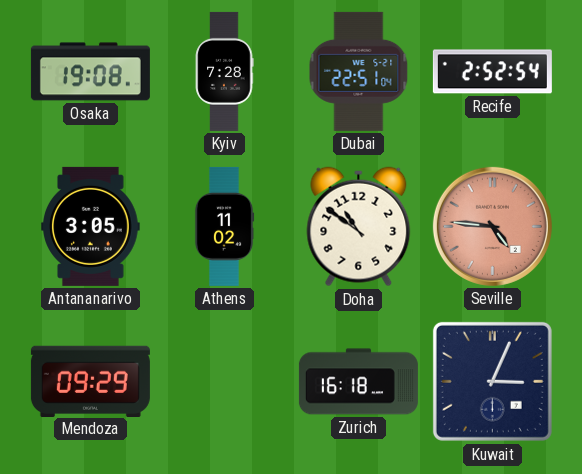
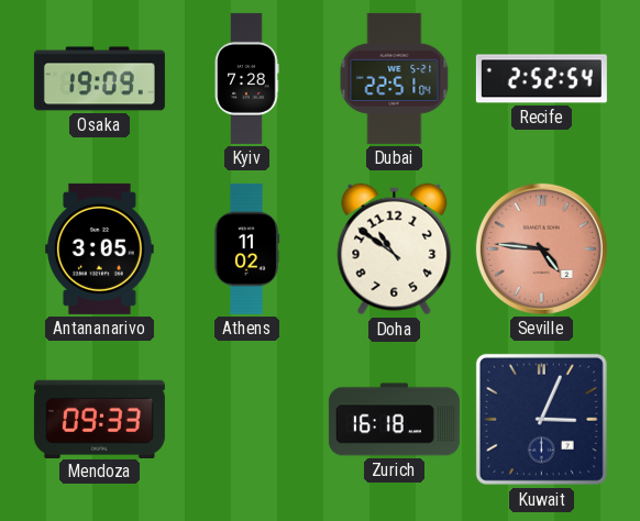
Osaka: 19:08 -> 19:09 (99, 79)
Mendoza: 09:29 -> 09:33 (99, 419)
